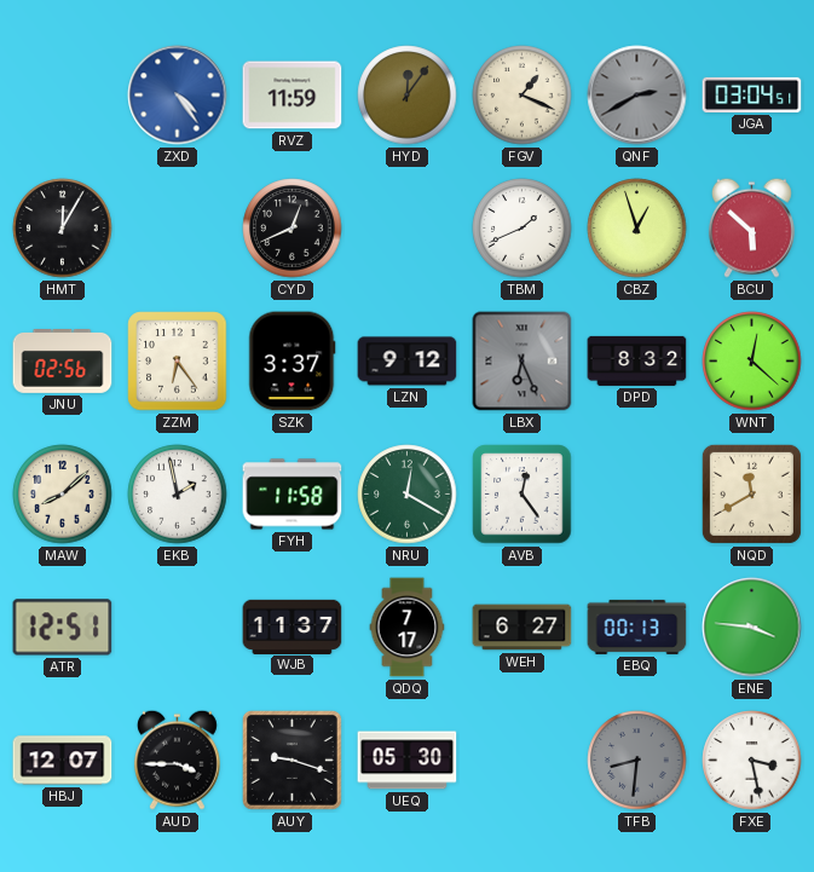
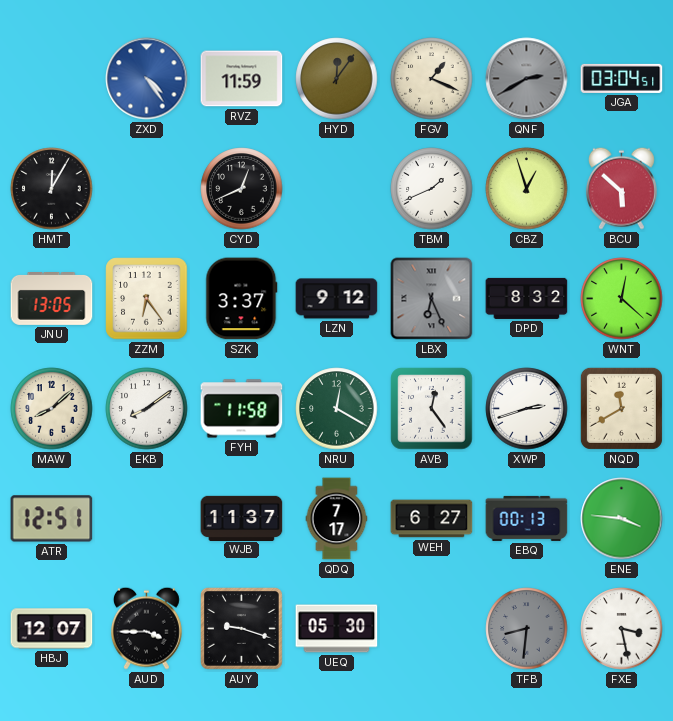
JNU: 02:56 -> 13:05 (52, 299)
EKB: 1:58 -> 8:09 (147, 409)
XWP: none -> 2:42 (527, 409)
